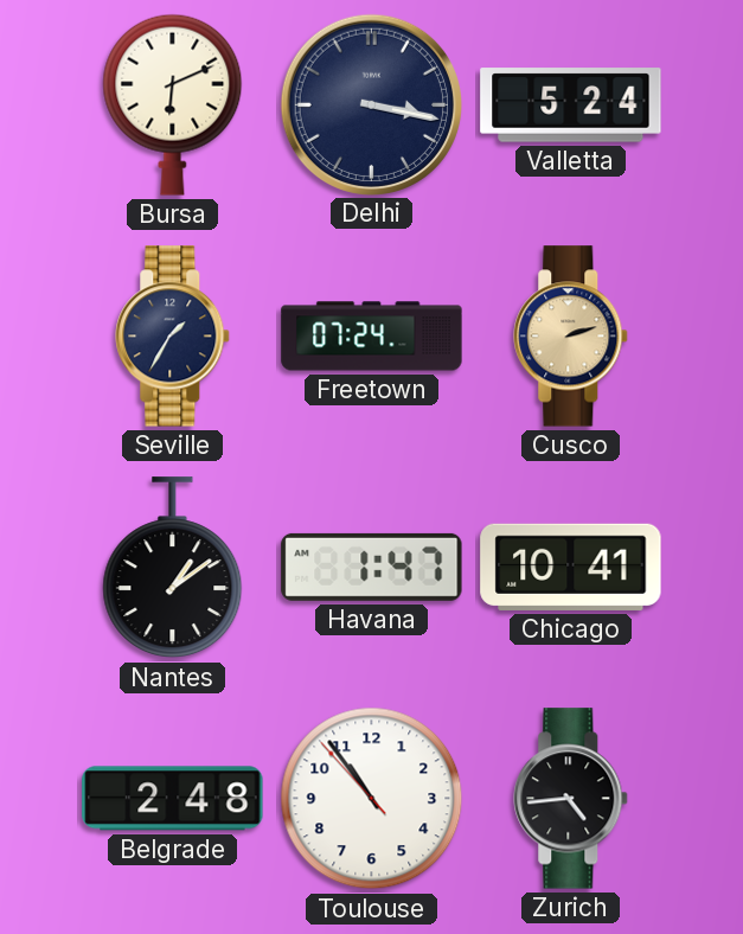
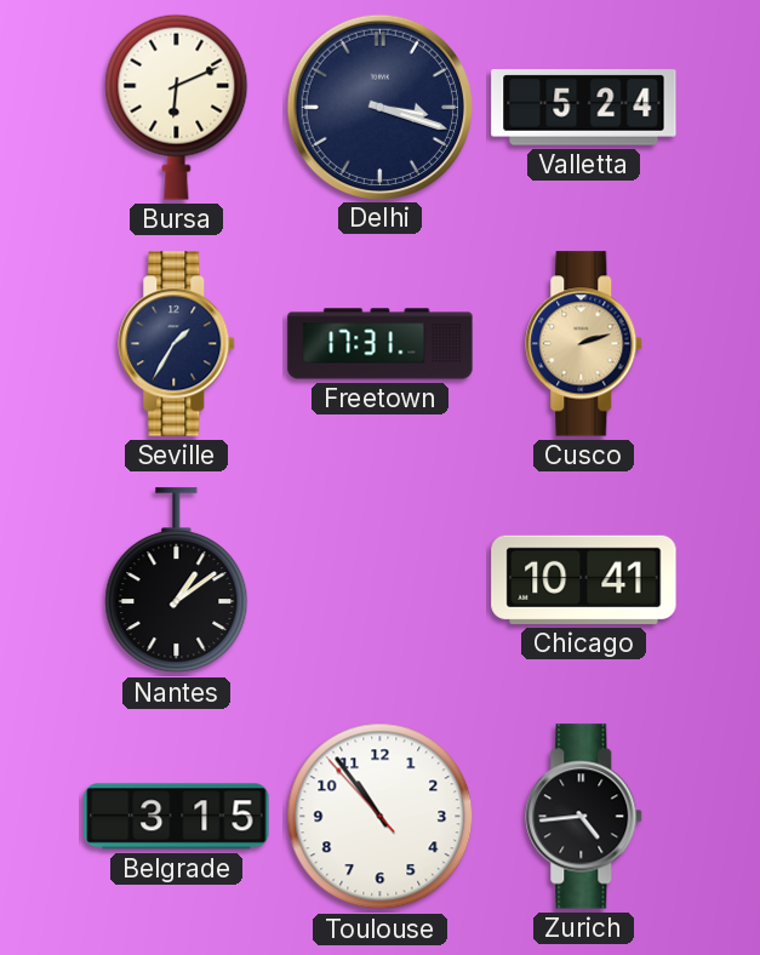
Delhi: 3:17 -> 3:18 (379, 107)
Freetown: 07:24 -> 17:31 (381, 344)
Havana: 1:47 -> none (372, 567)
Belgrade: 2:48 -> 3:15 (177, 817)
